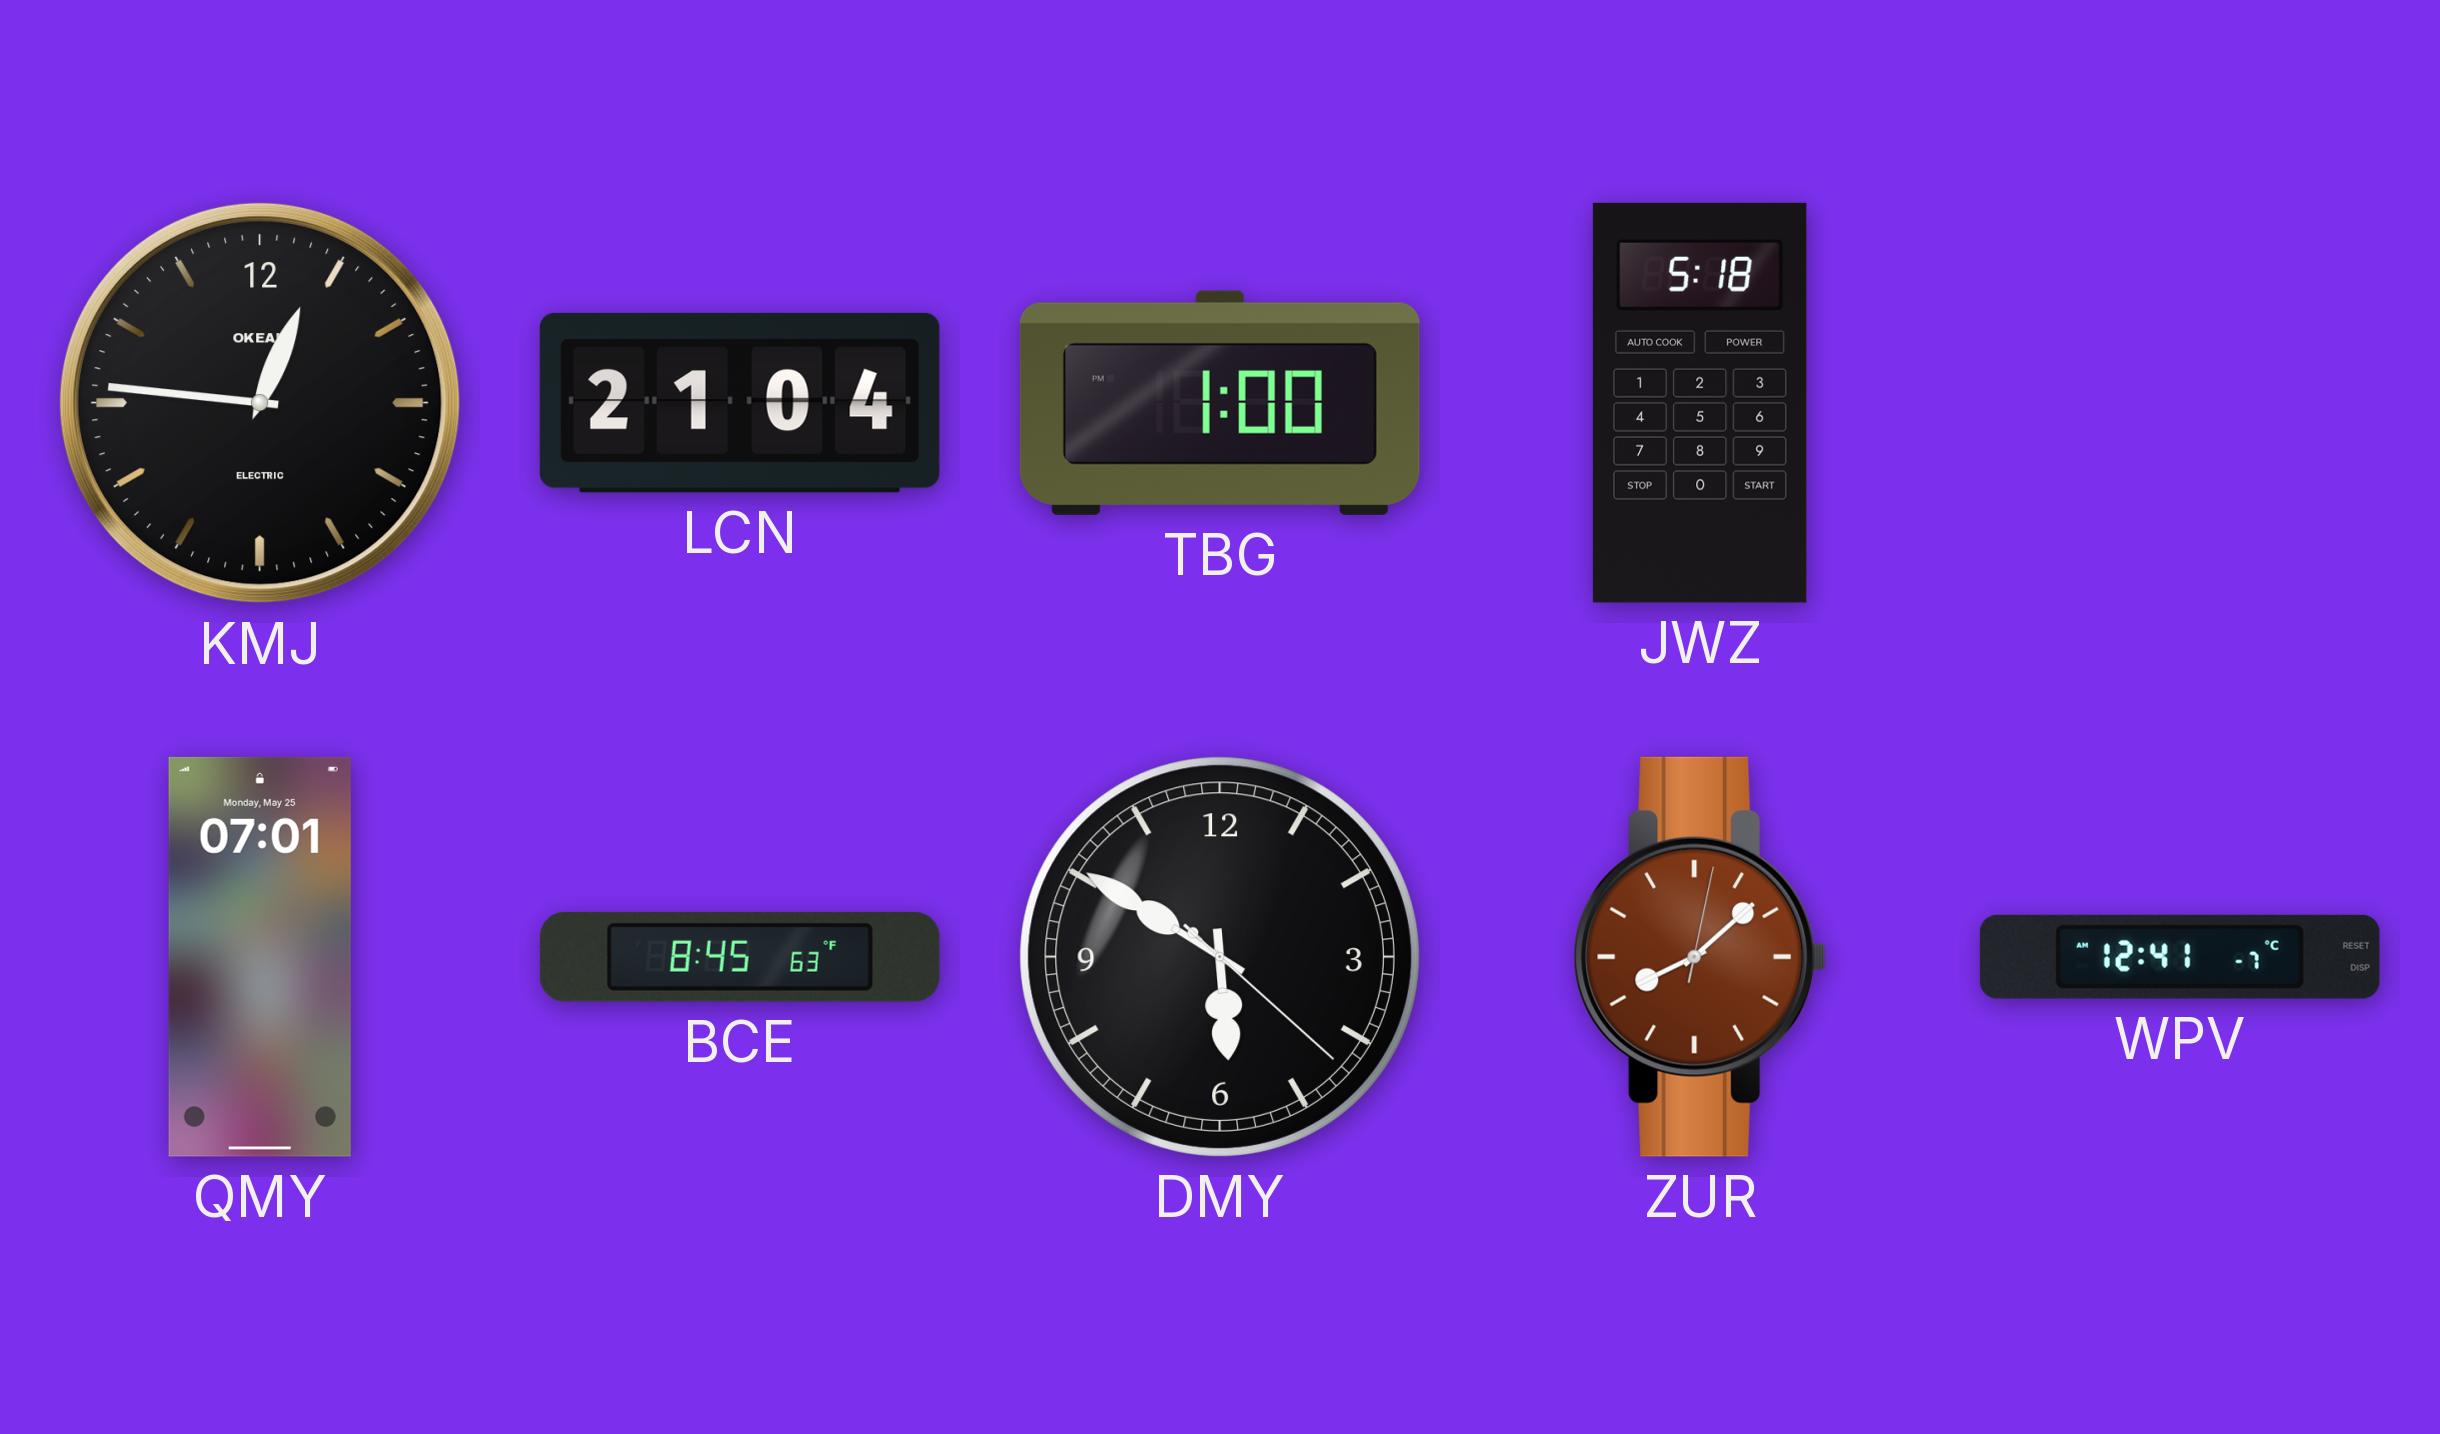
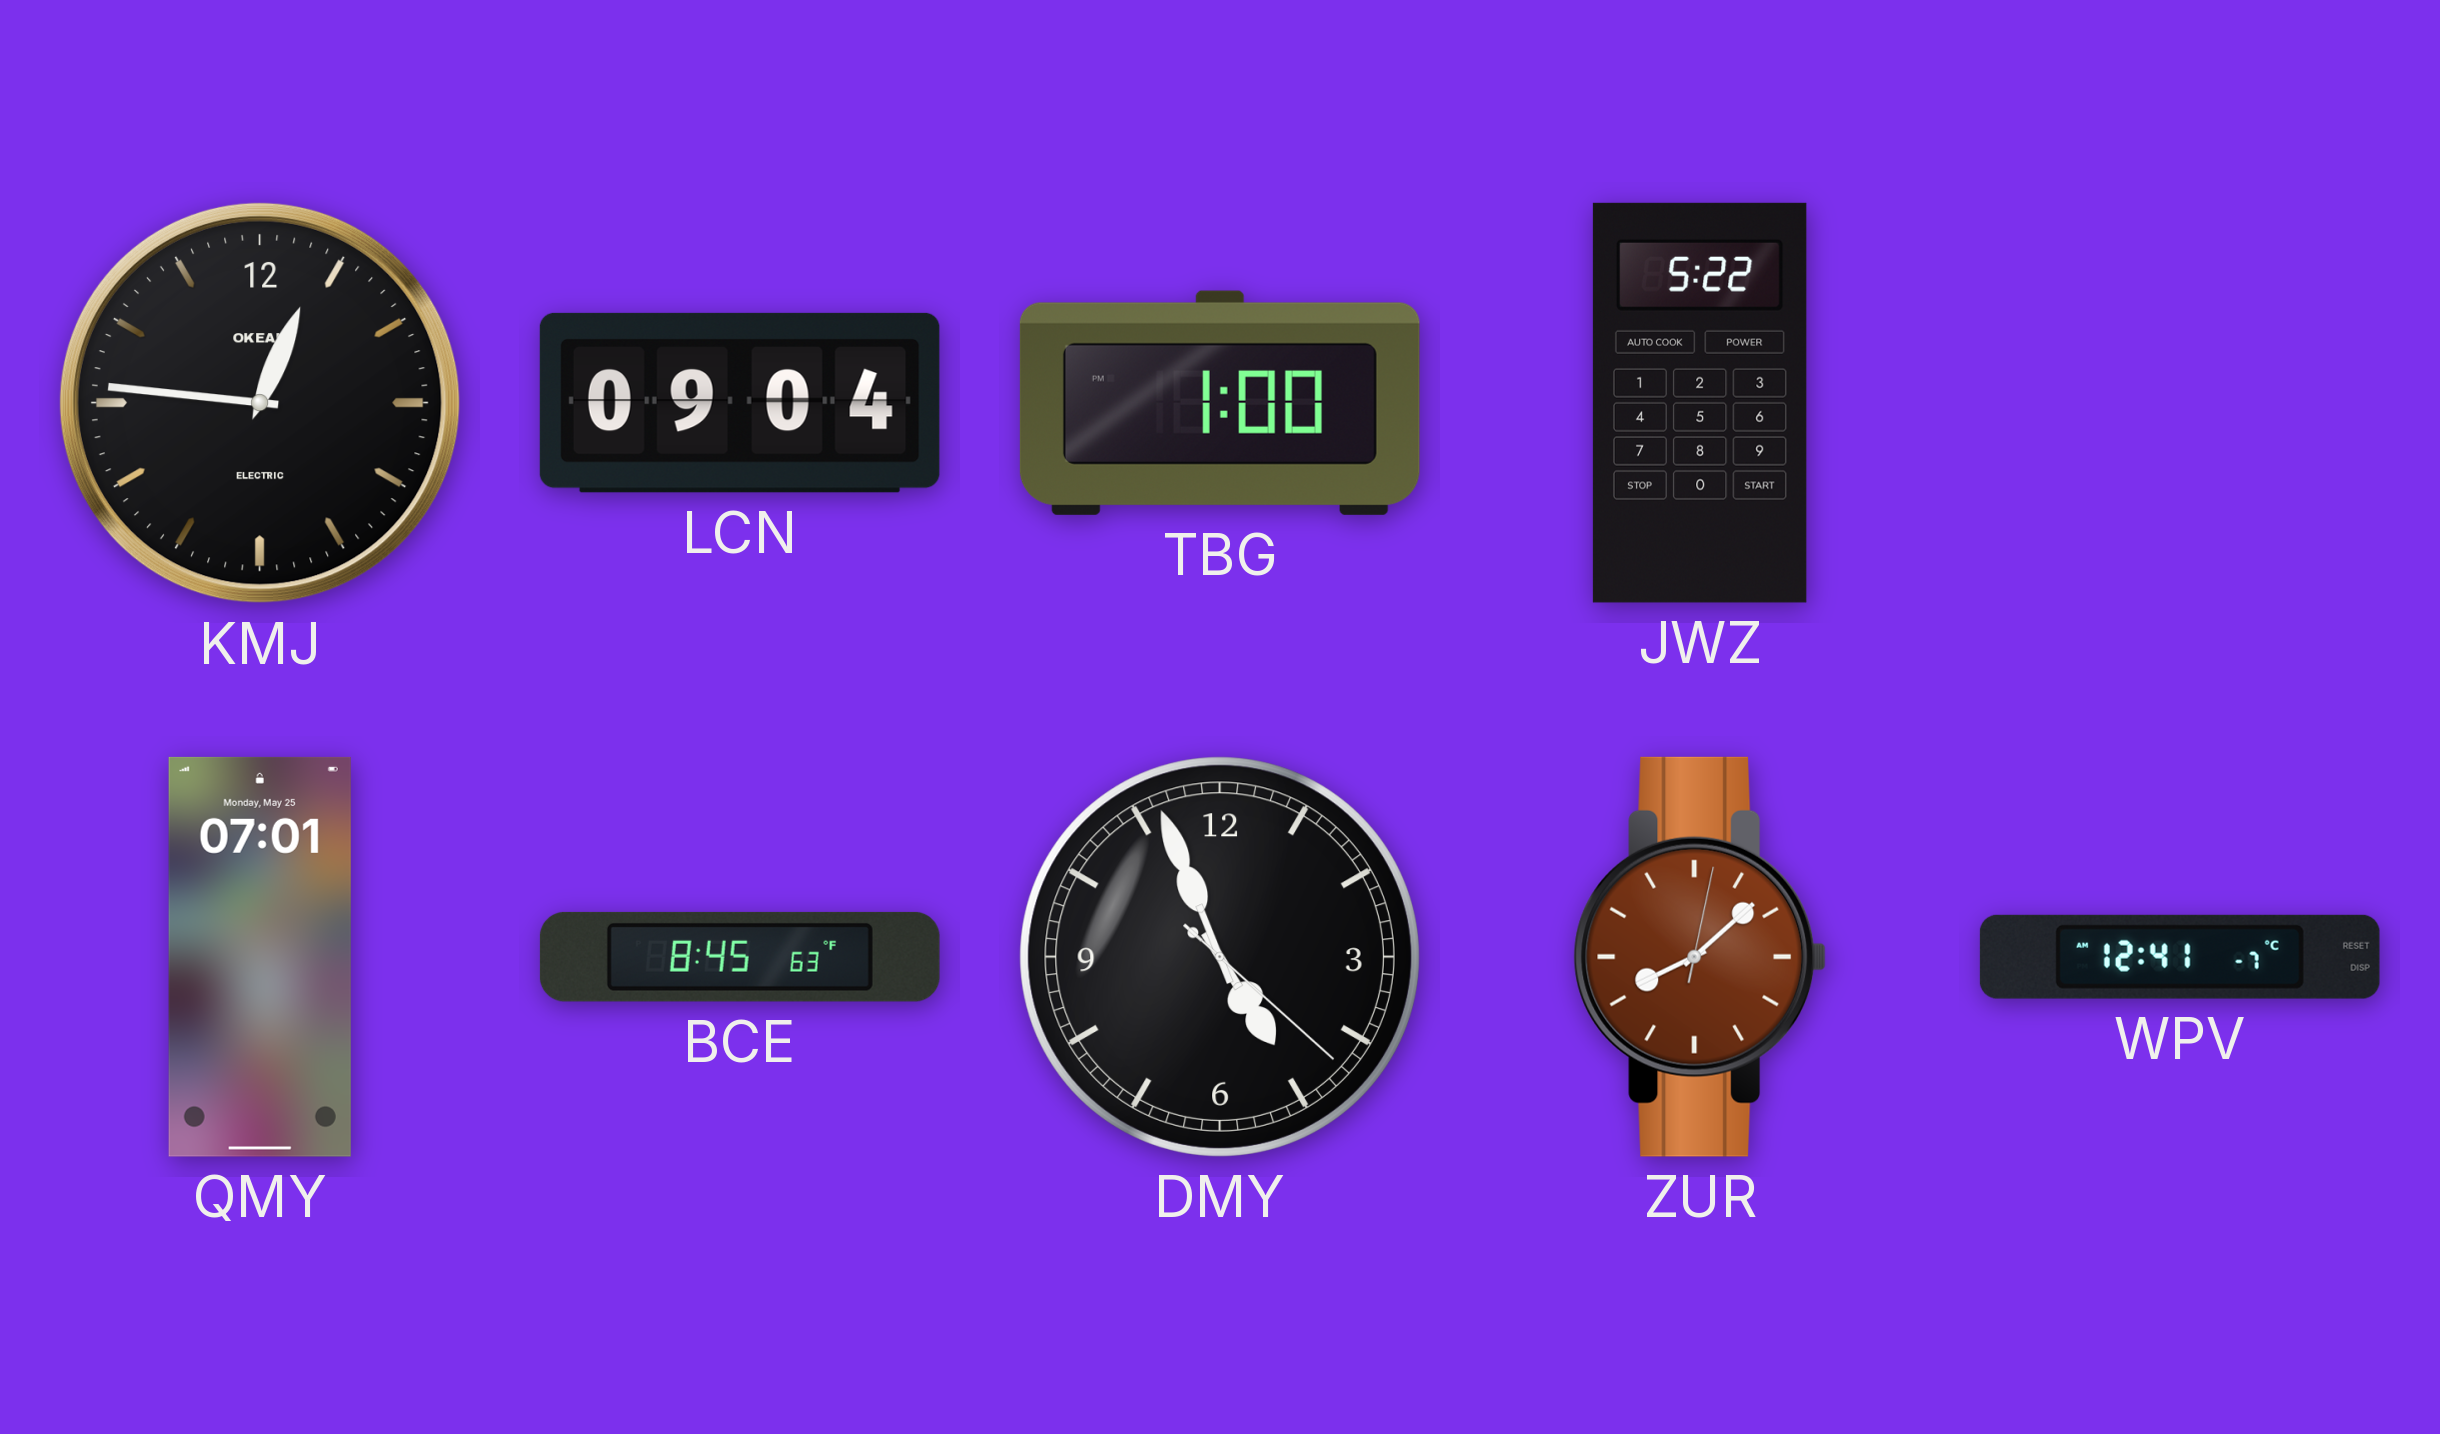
LCN: 21:04 -> 09:04 (740, 403)
JWZ: 5:18 -> 5:22 (1700, 403)
DMY: 5:50 -> 4:56 (1220, 957)
